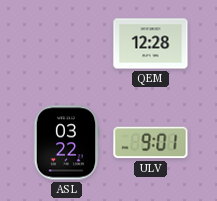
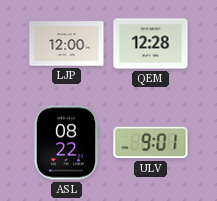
LJP: none -> 12:00 (67, 44)
ASL: 03:22 -> 08:22 (66, 143)
